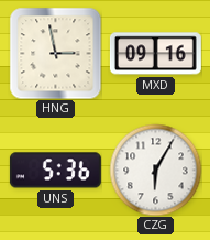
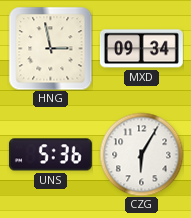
MXD: 09:16 -> 09:34 (141, 49)
